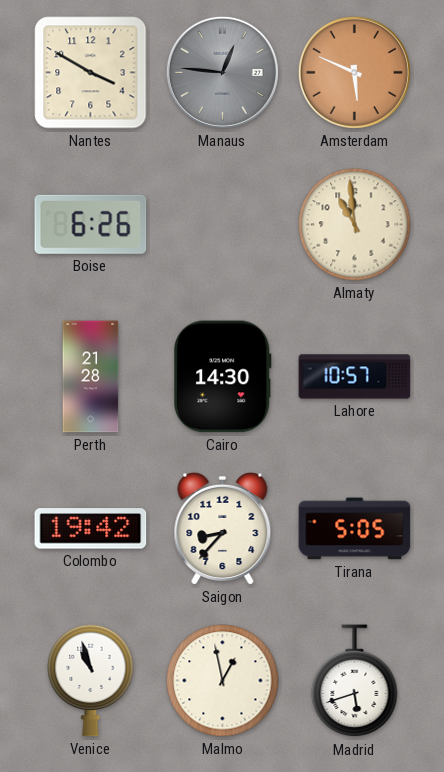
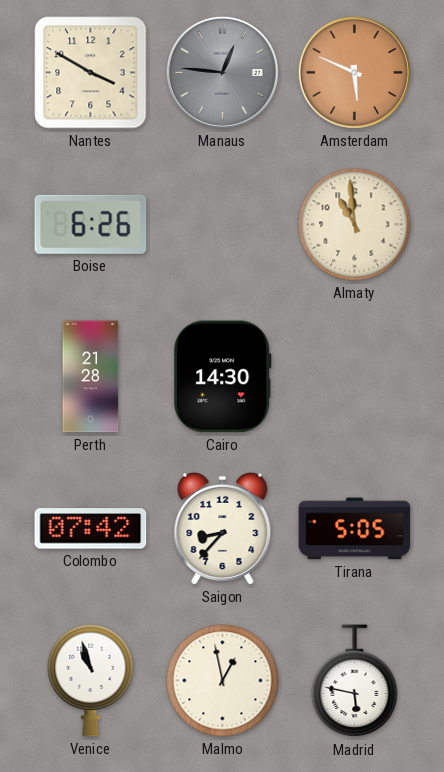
Lahore: 10:57 -> none (355, 377)
Colombo: 19:42 -> 07:42 (91, 529)
Madrid: 5:42 -> 5:47 (355, 681)
